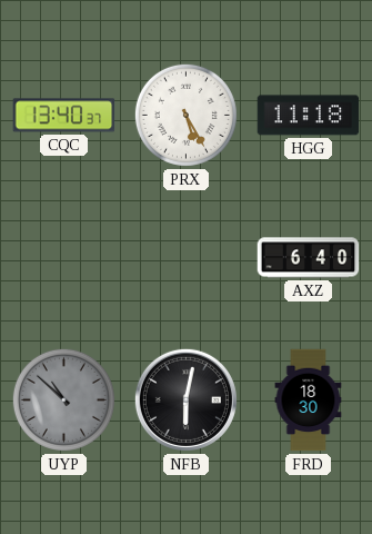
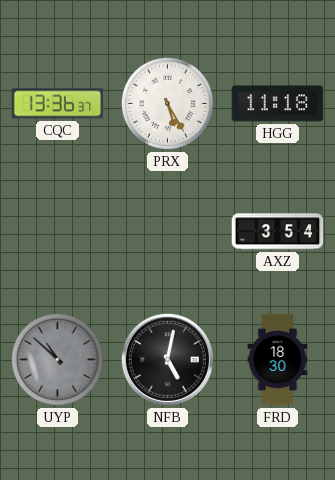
CQC: 13:40 -> 13:36 (58, 104)
AXZ: 6:40 -> 3:54 (278, 232)
NFB: 6:02 -> 5:02 (167, 359)
